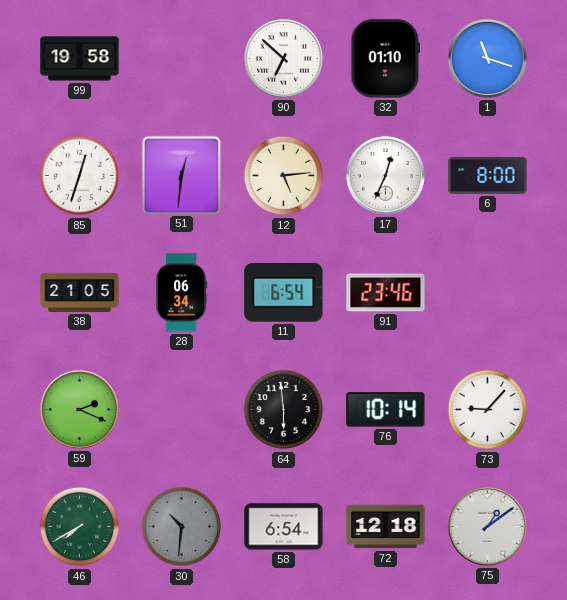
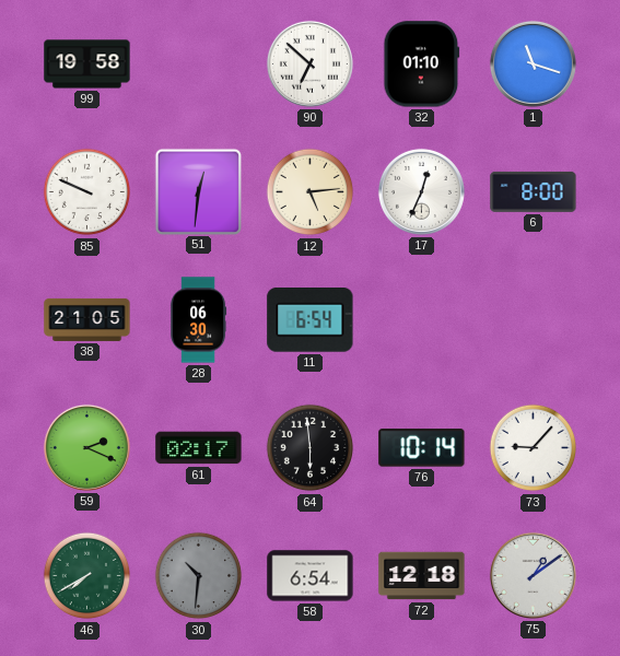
85: 12:33 -> 9:49 (87, 192)
28: 06:34 -> 06:30 (199, 320)
91: 23:46 -> none (386, 293)
61: none -> 02:17 (199, 448)
